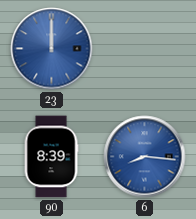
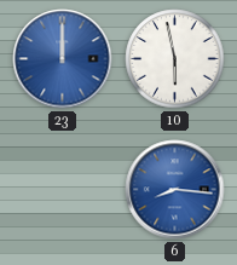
10: none -> 5:58 (175, 59)
90: 8:39 -> none (51, 157)
